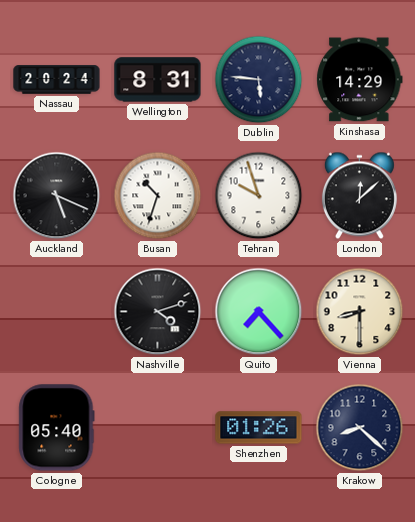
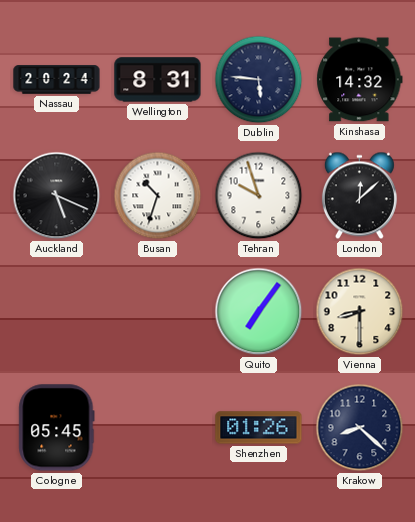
Kinshasa: 14:29 -> 14:32 (360, 80)
Nashville: 4:12 -> none (158, 312)
Quito: 7:23 -> 7:06 (259, 312)
Cologne: 05:40 -> 05:45 (57, 428)
